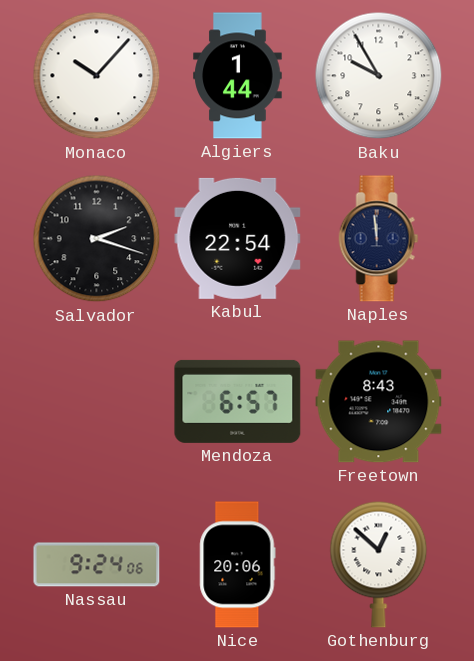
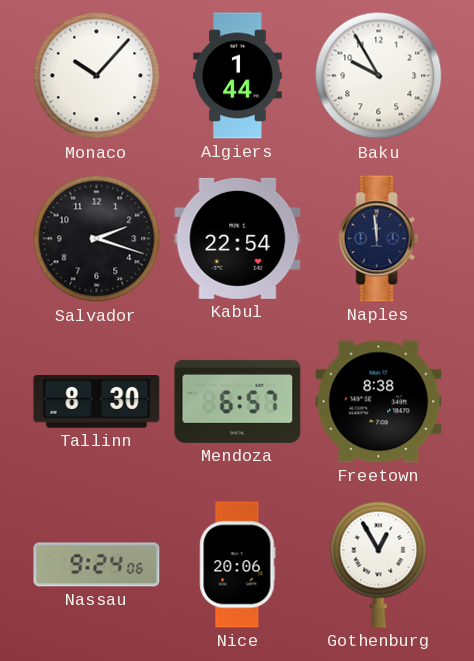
Tallinn: none -> 8:30 (97, 402)
Freetown: 8:43 -> 8:38 (379, 402)
Gothenburg: 12:52 -> 12:55 (379, 564)
